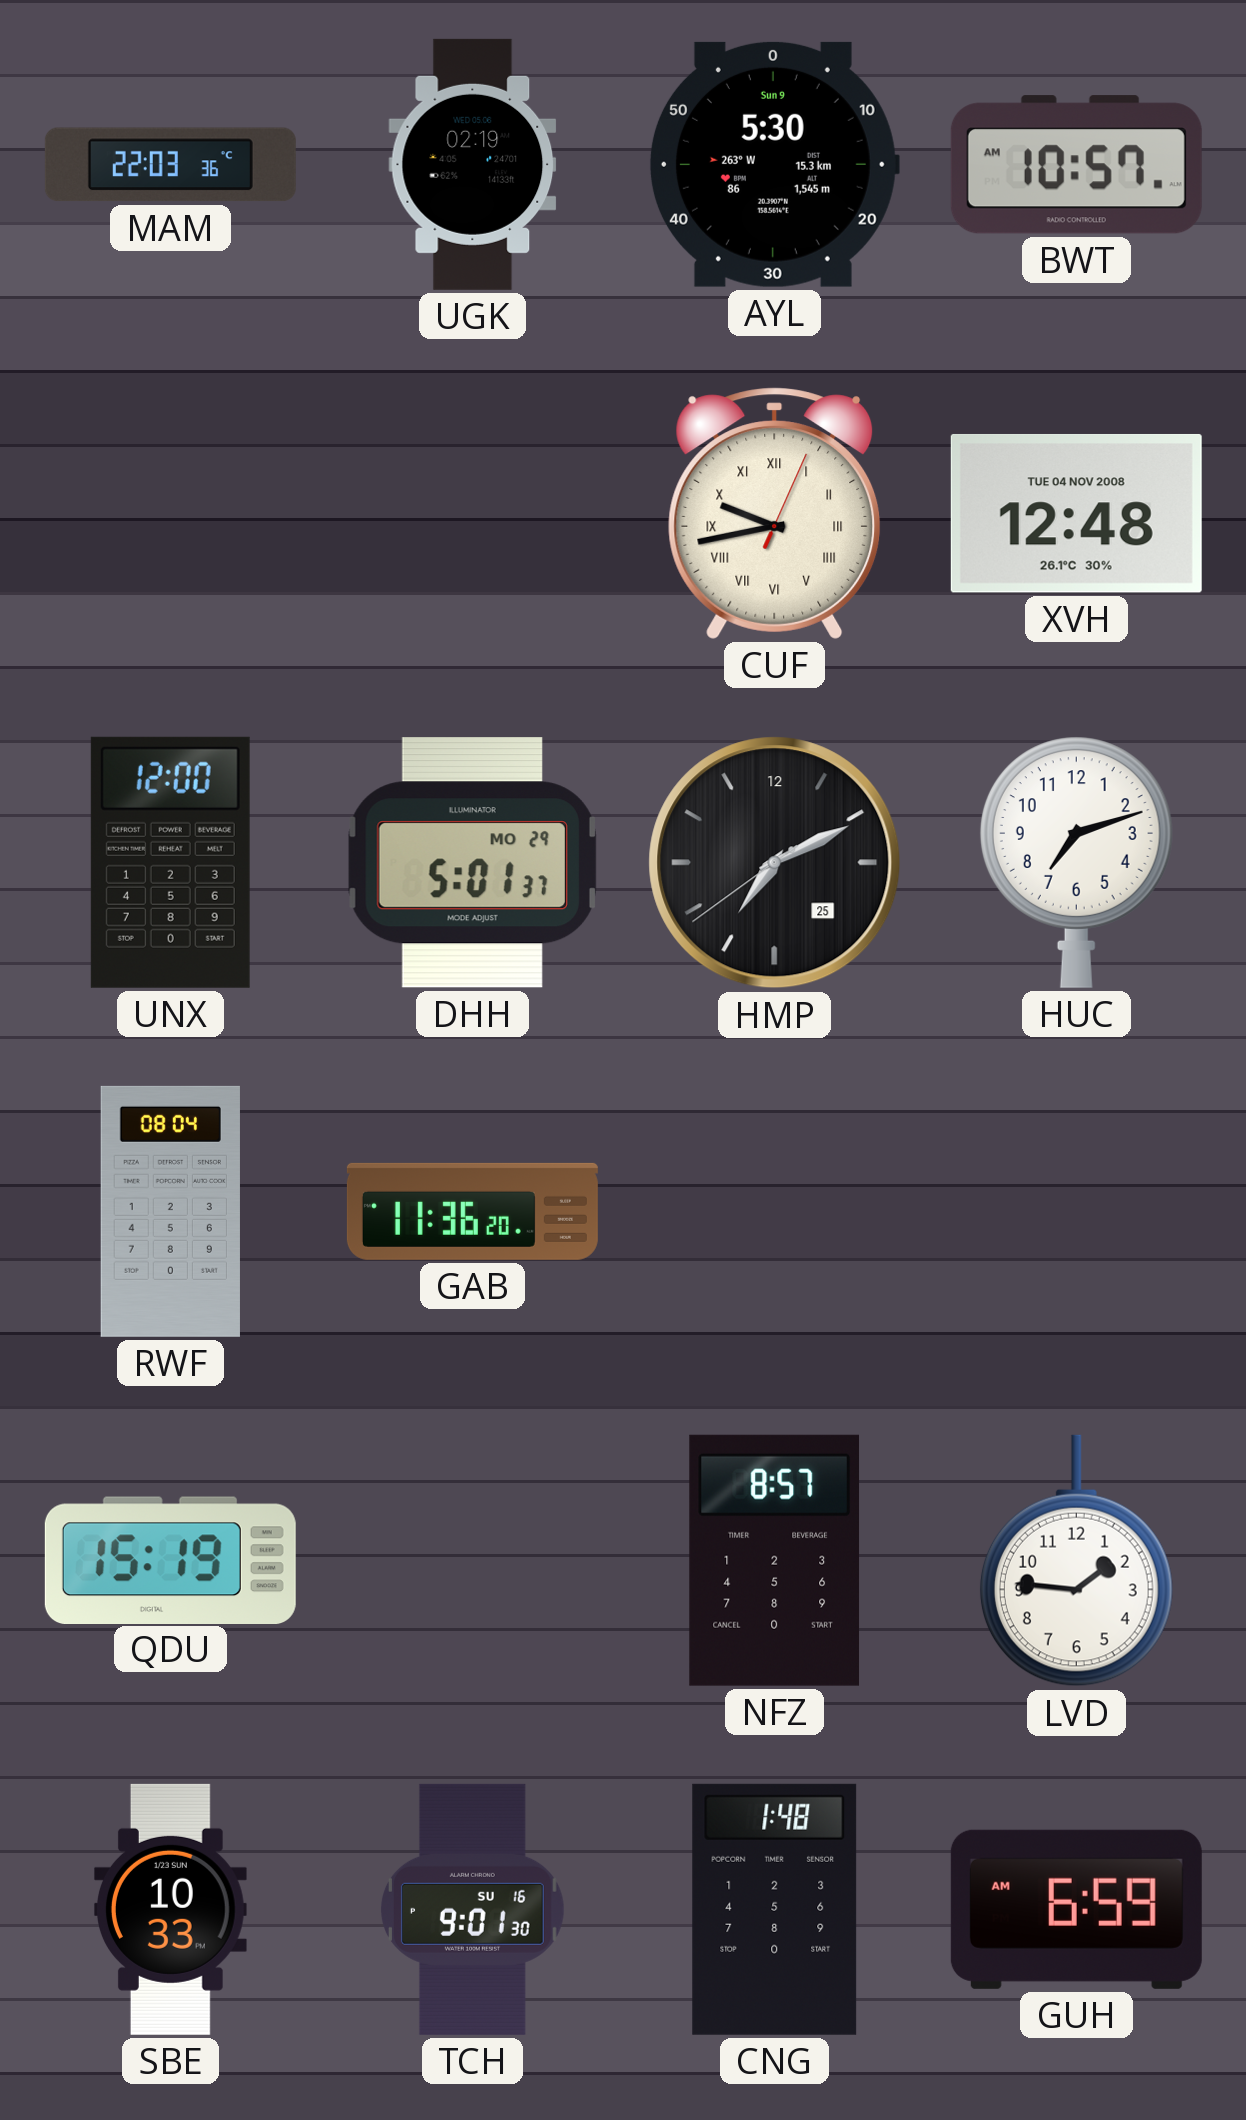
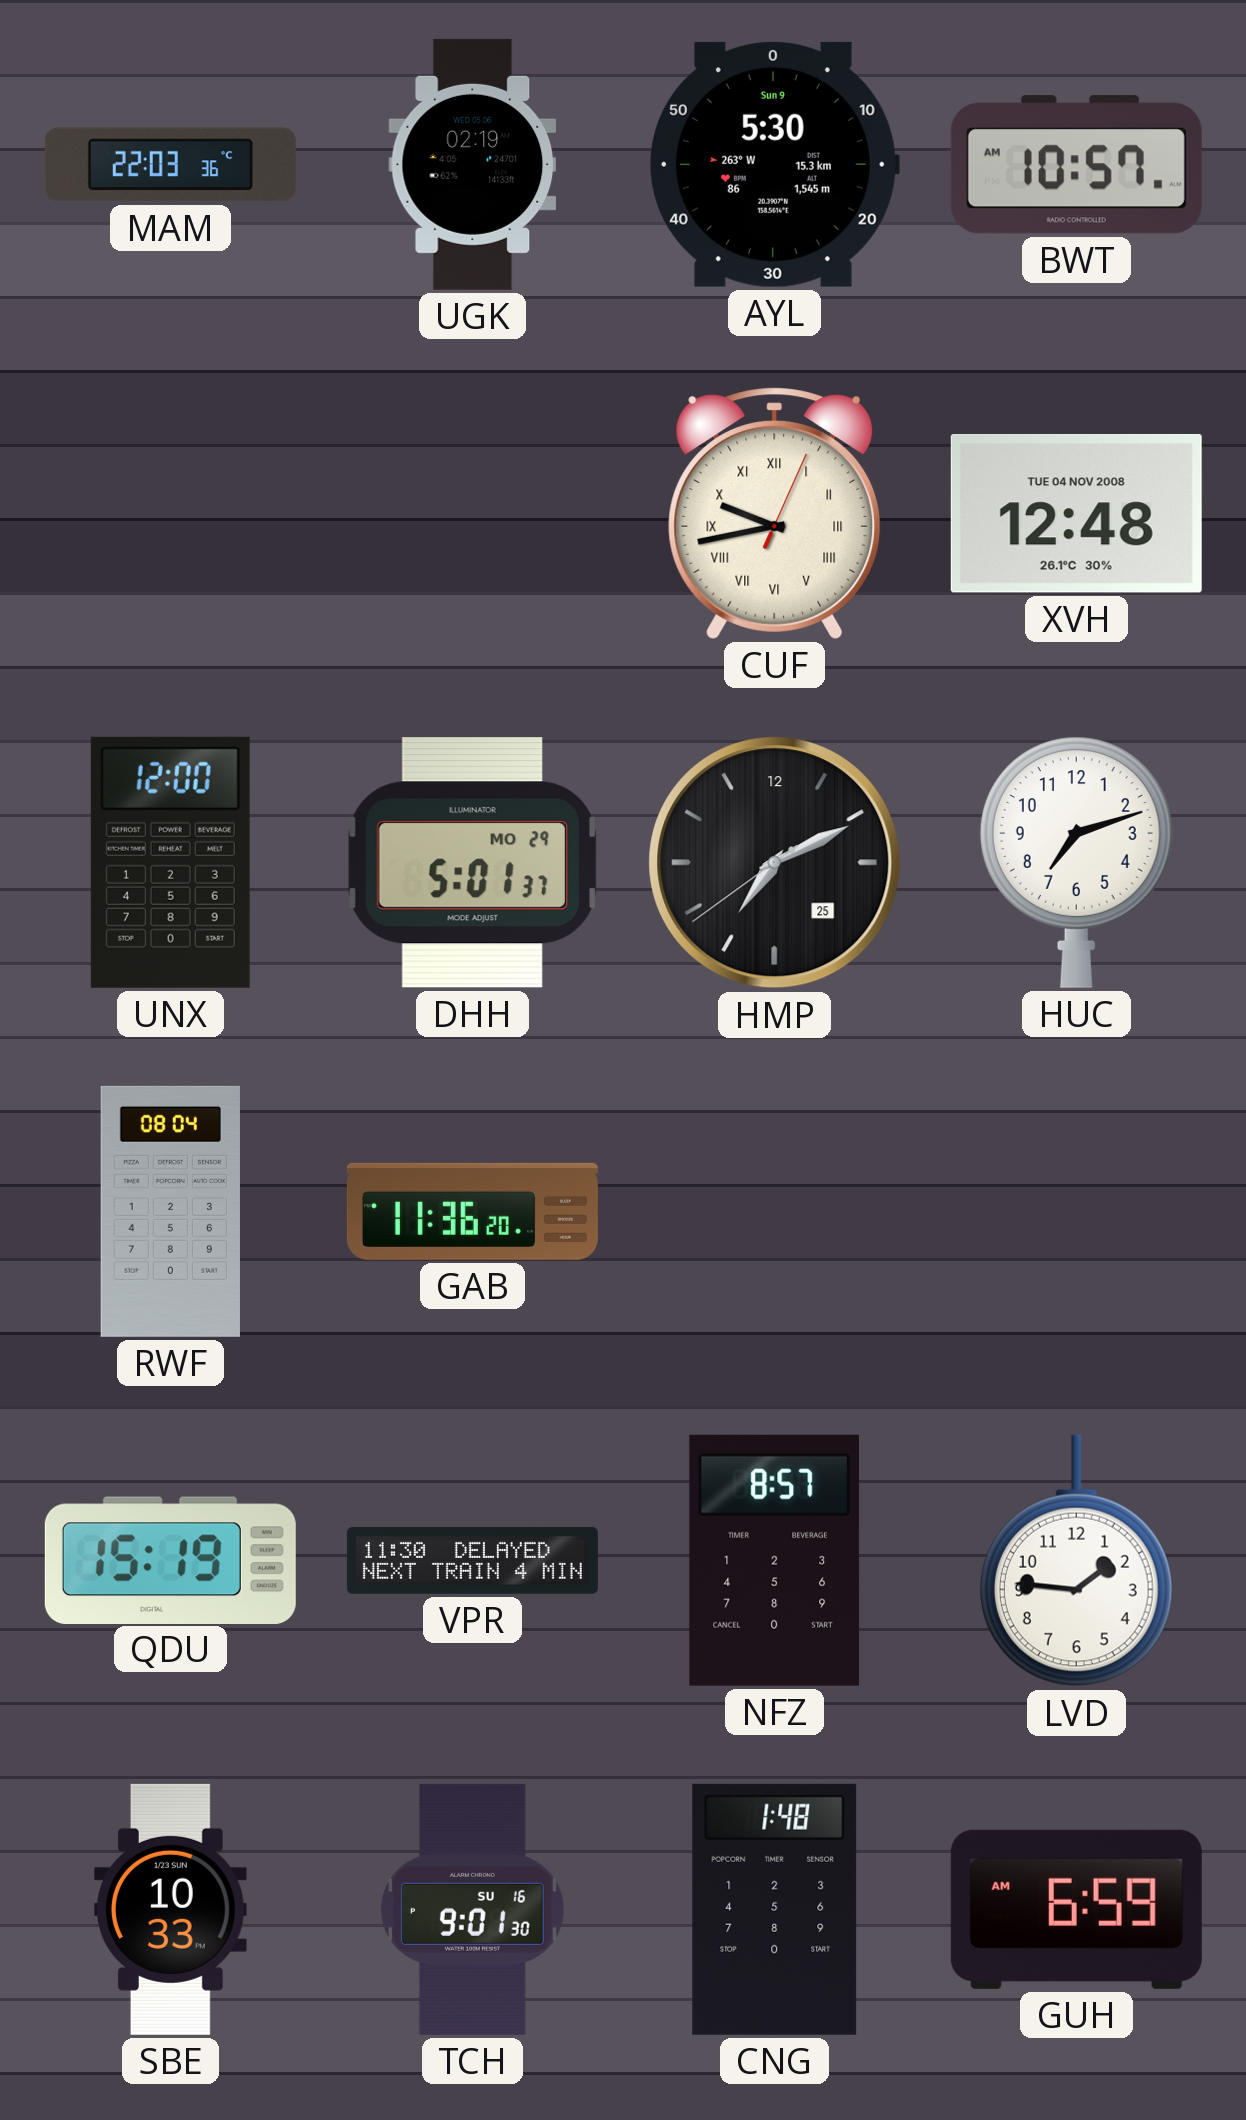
VPR: none -> 11:30 (472, 1561)
